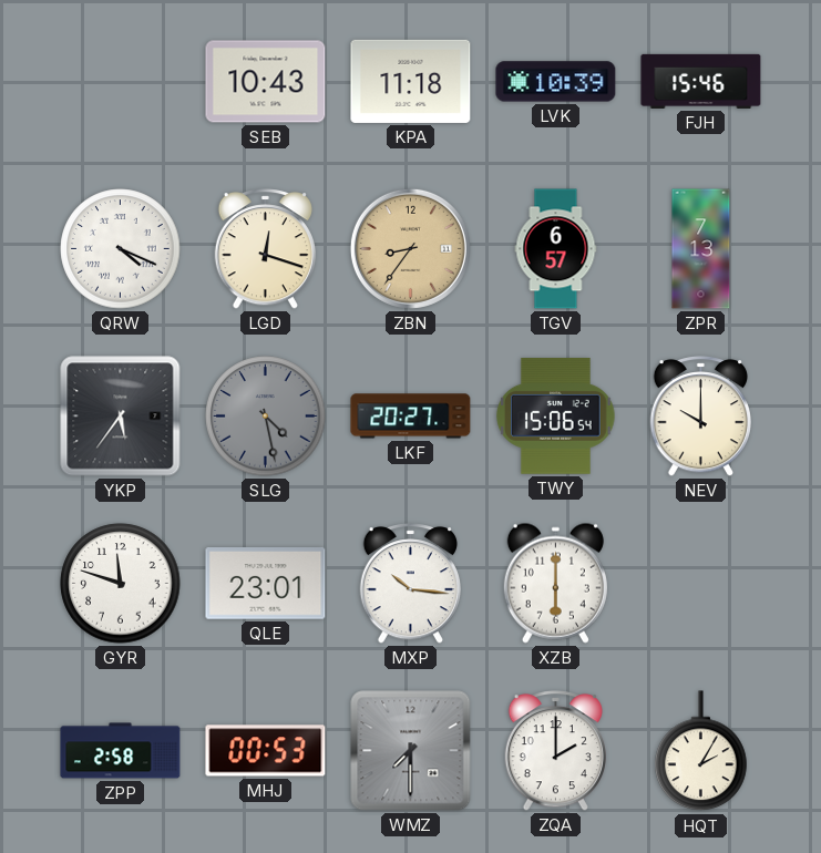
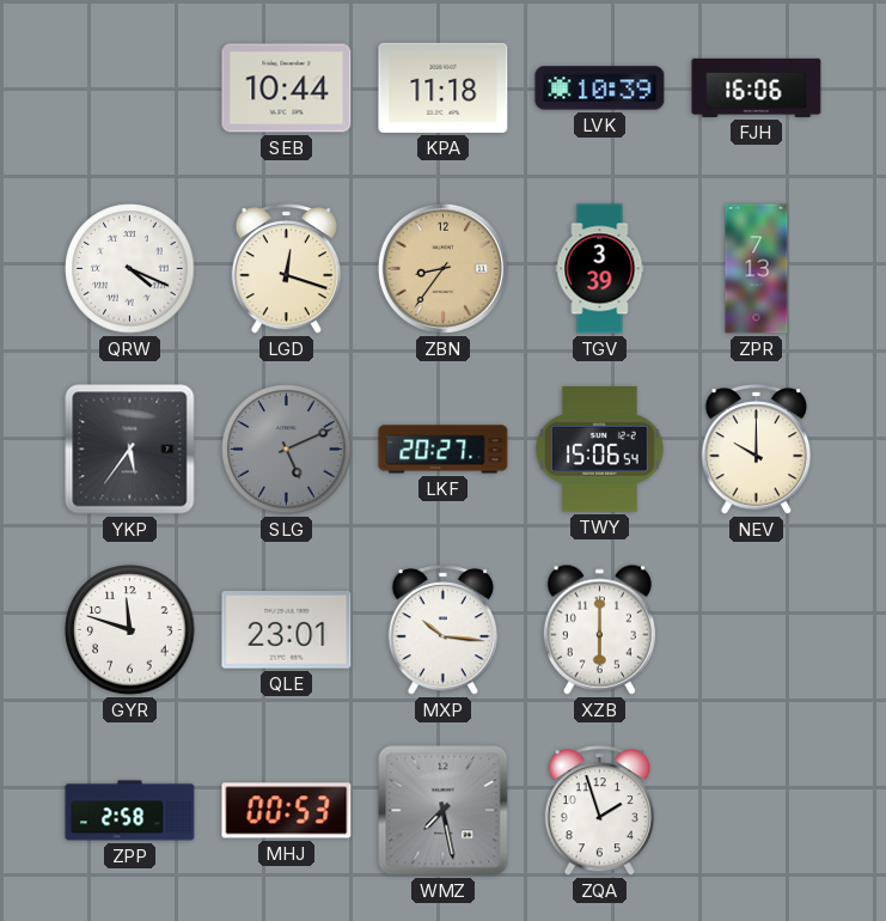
SEB: 10:43 -> 10:44 (287, 89)
FJH: 15:46 -> 16:06 (757, 87)
TGV: 6:57 -> 3:39 (600, 269)
SLG: 4:28 -> 5:11 (287, 450)
WMZ: 7:30 -> 7:28 (444, 811)
ZQA: 2:00 -> 1:57 (599, 811)
HQT: 2:05 -> none (701, 751)
